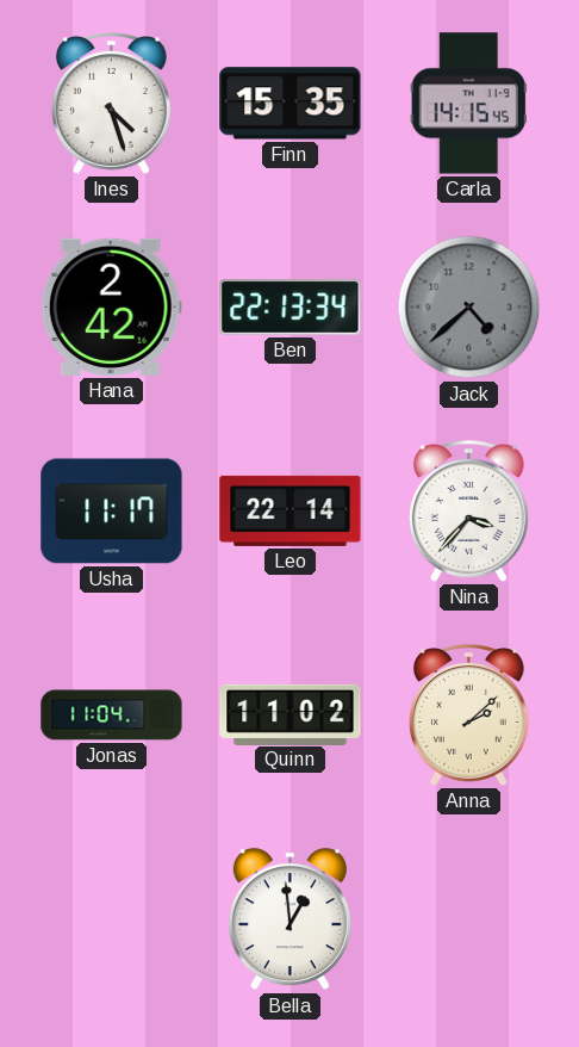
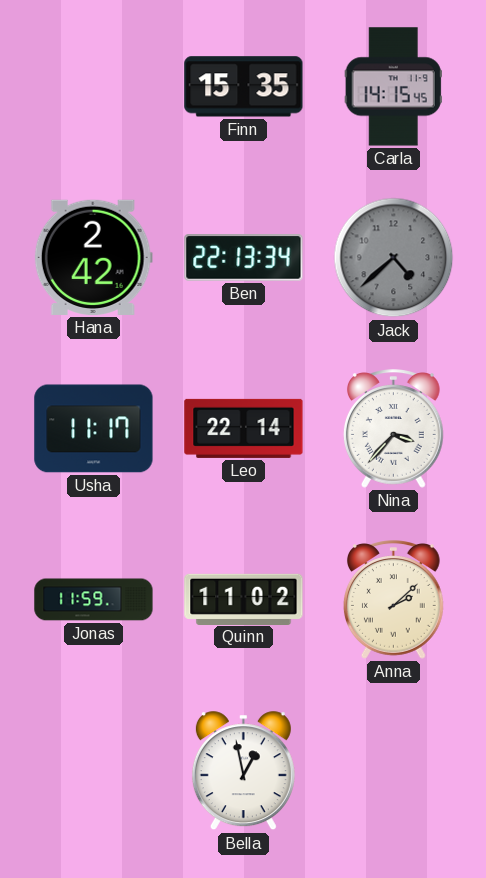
Ines: 4:27 -> none (111, 104)
Jonas: 11:04 -> 11:59 (94, 600)
Bella: 12:59 -> 12:58 (243, 771)
